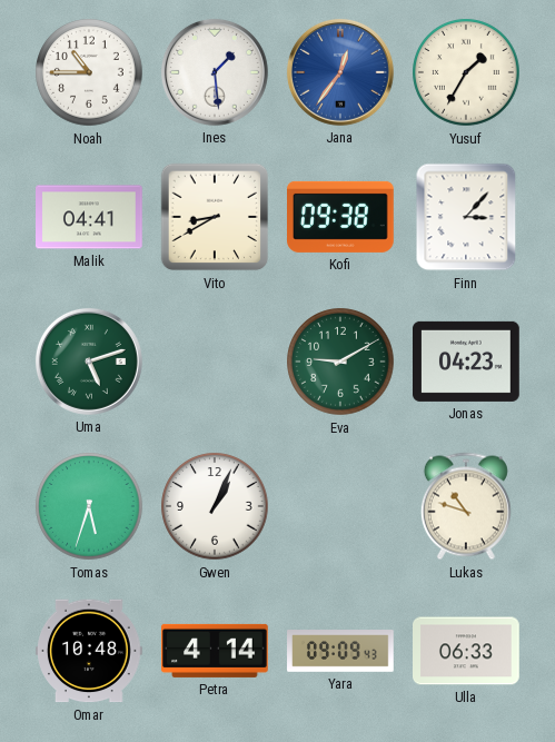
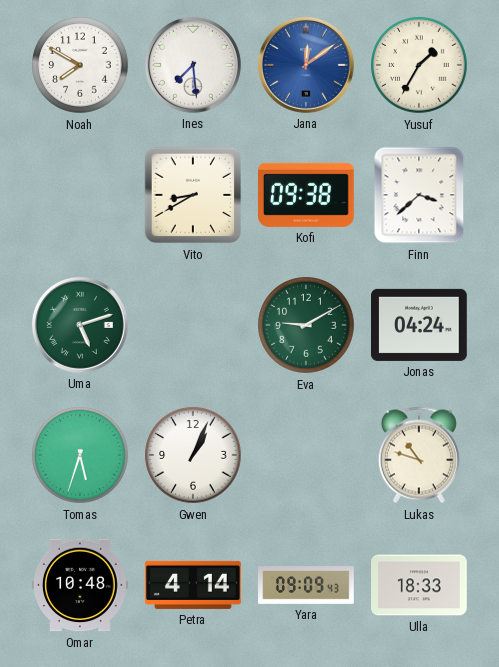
Noah: 10:45 -> 7:50 (80, 65)
Ines: 1:29 -> 7:29 (193, 65)
Jana: 12:36 -> 12:09 (306, 65)
Malik: 04:41 -> none (90, 217)
Finn: 3:07 -> 3:38 (419, 195)
Jonas: 04:23 -> 04:24 (420, 325)
Ulla: 06:33 -> 18:33 (420, 585)
